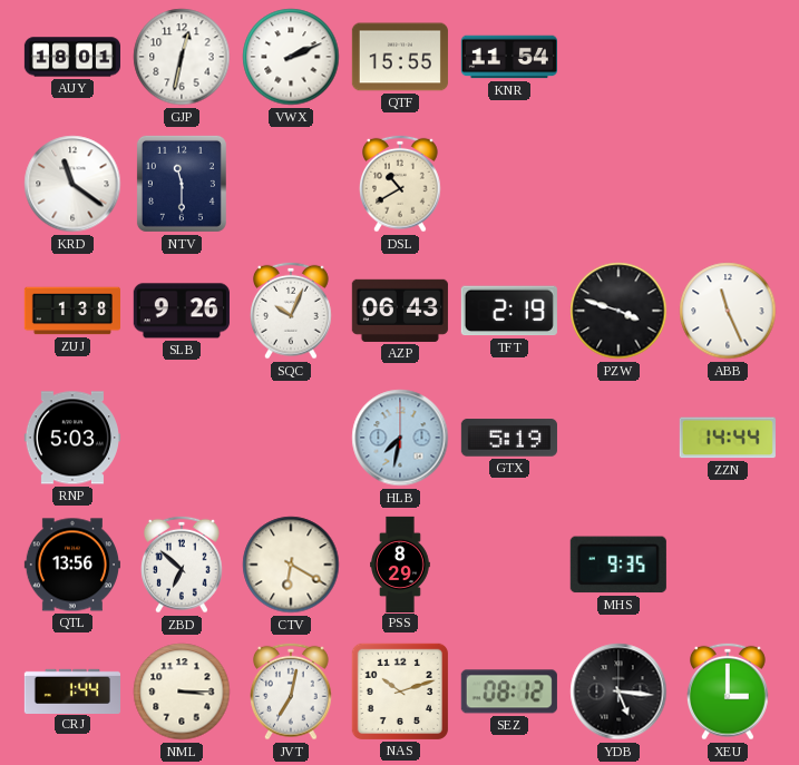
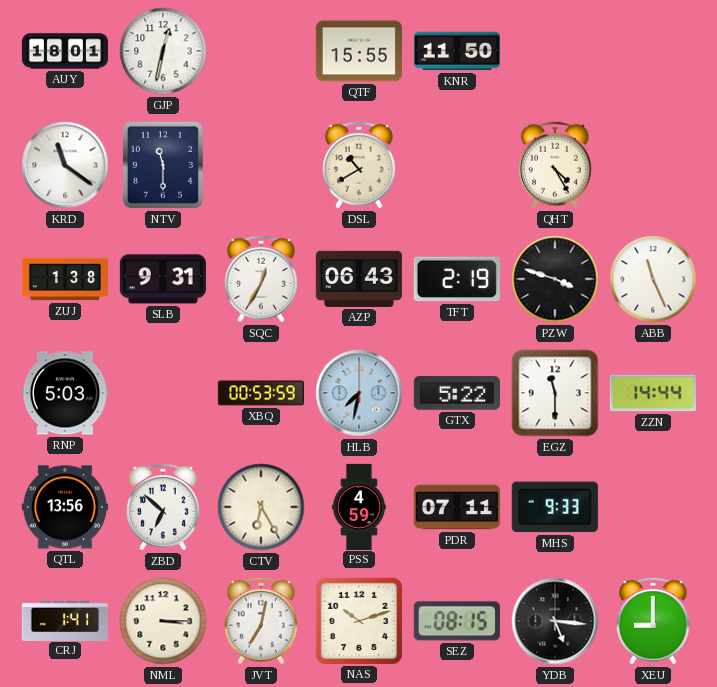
VWX: 2:11 -> none (291, 57)
KNR: 11:54 -> 11:50 (456, 51)
QHT: none -> 4:25 (556, 165)
SLB: 9:26 -> 9:31 (163, 279)
SQC: 10:04 -> 12:35 (262, 279)
XBQ: none -> 00:53 (260, 393)
GTX: 5:19 -> 5:22 (457, 393)
EGZ: none -> 11:30 (555, 393)
CTV: 6:20 -> 6:25 (261, 507)
PSS: 8:29 -> 4:59 (360, 506)
PDR: none -> 07:11 (457, 507)
MHS: 9:35 -> 9:33 (555, 507)
CRJ: 1:44 -> 1:41 (64, 620)
SEZ: 08:12 -> 08:15 (457, 621)
XEU: 3:00 -> 9:00 (654, 621)
